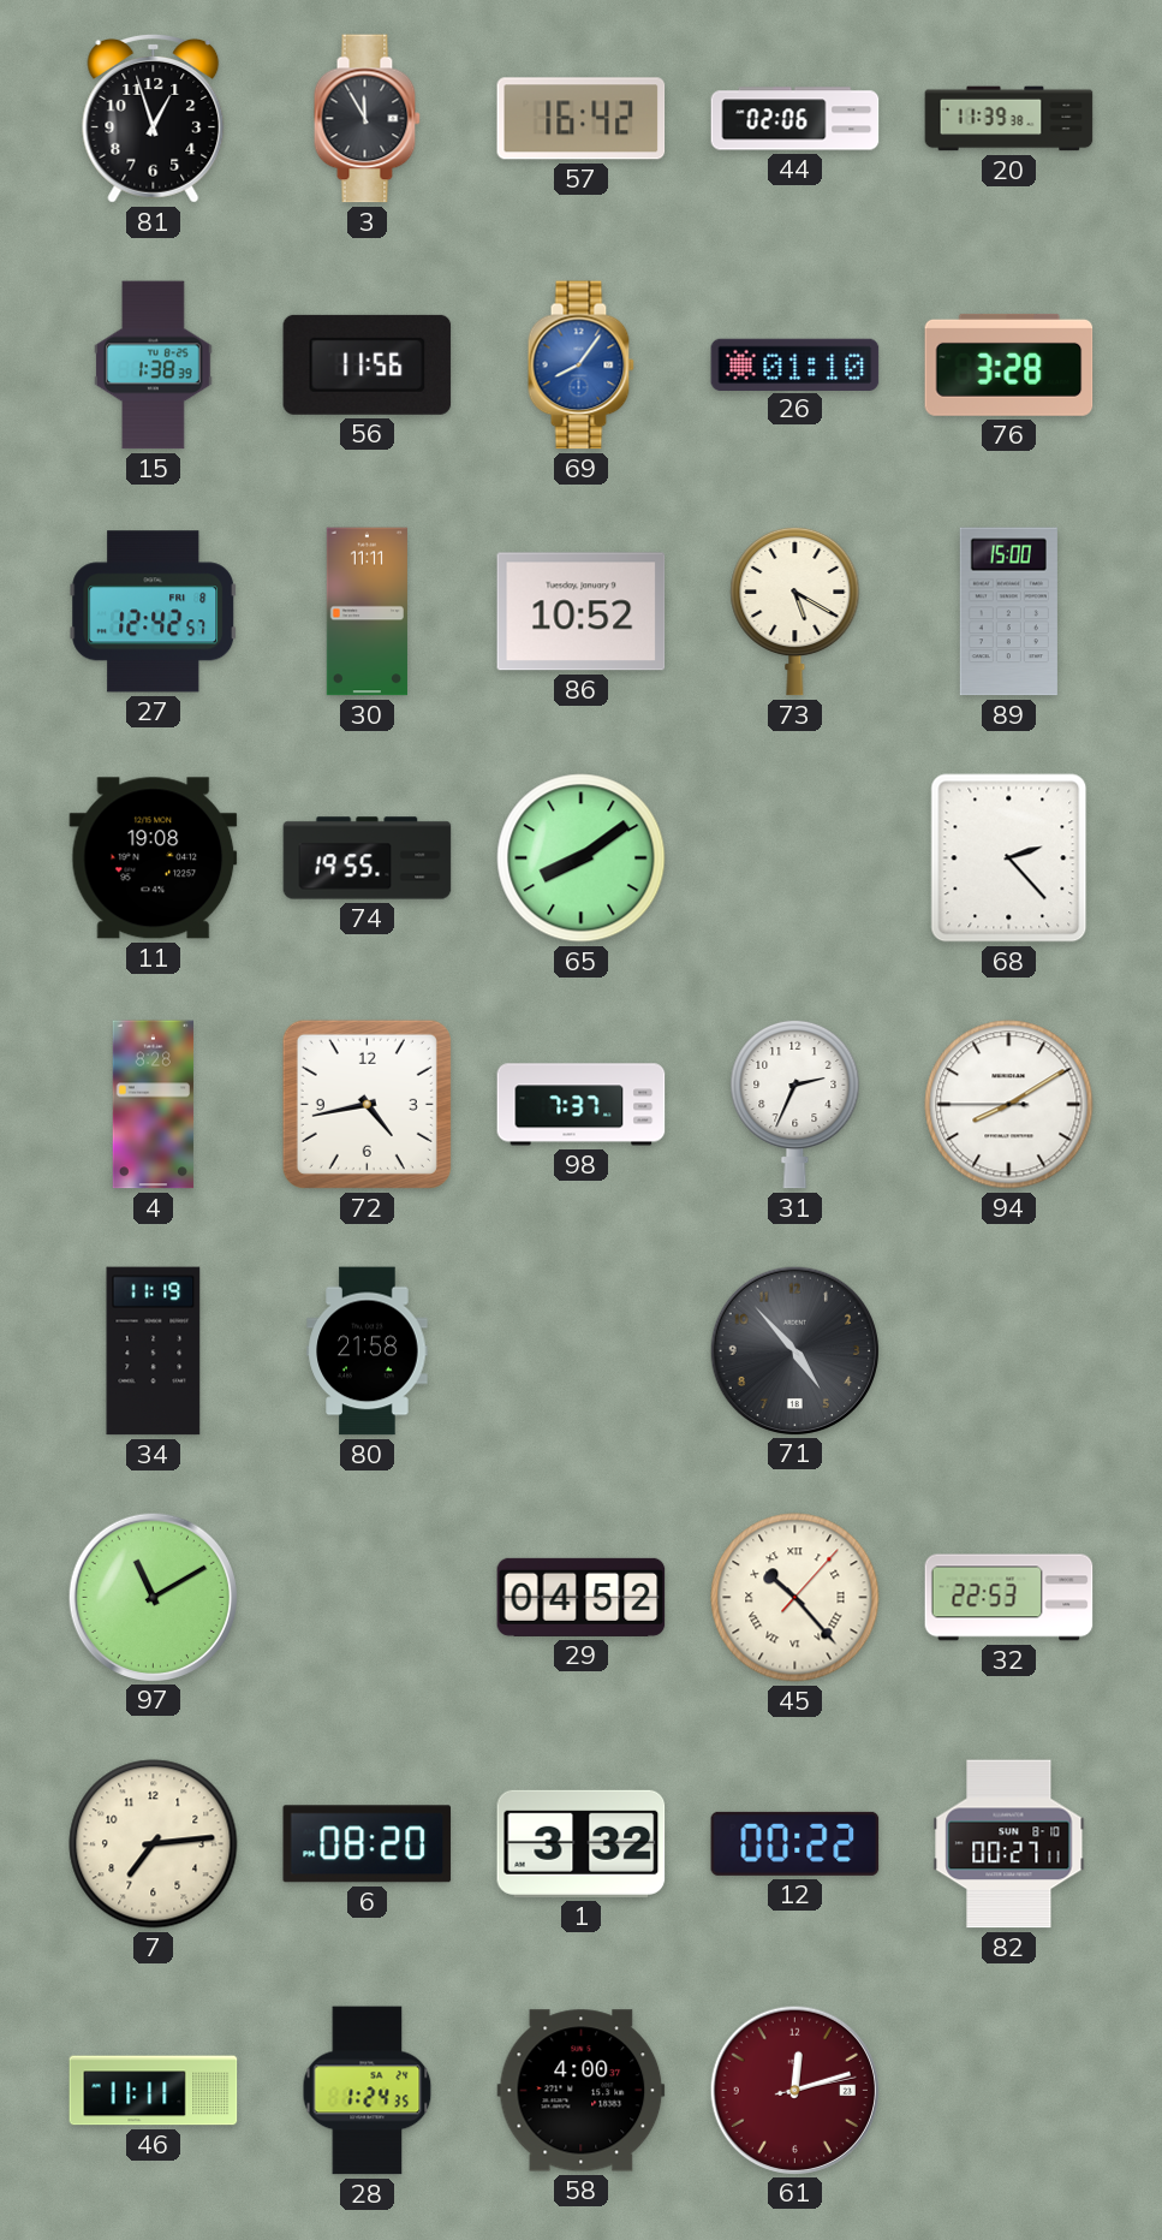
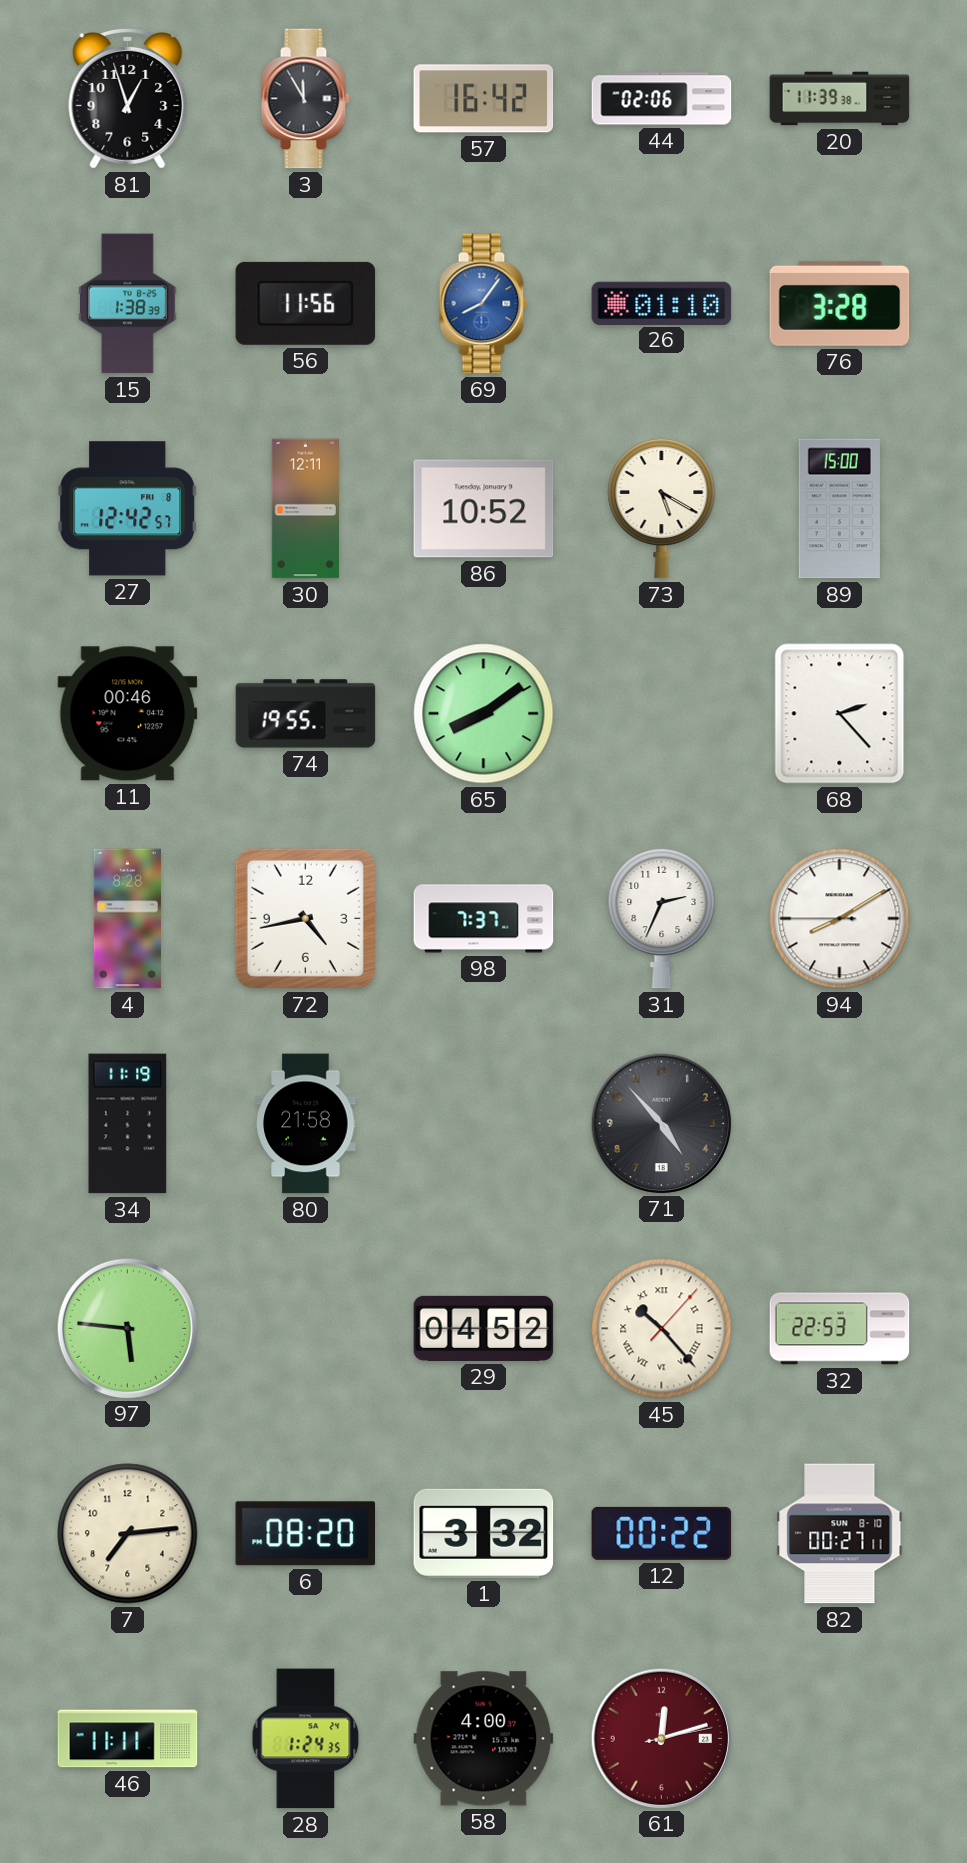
30: 11:11 -> 12:11 (305, 509)
11: 19:08 -> 00:46 (128, 714)
97: 11:10 -> 5:46 (127, 1328)
